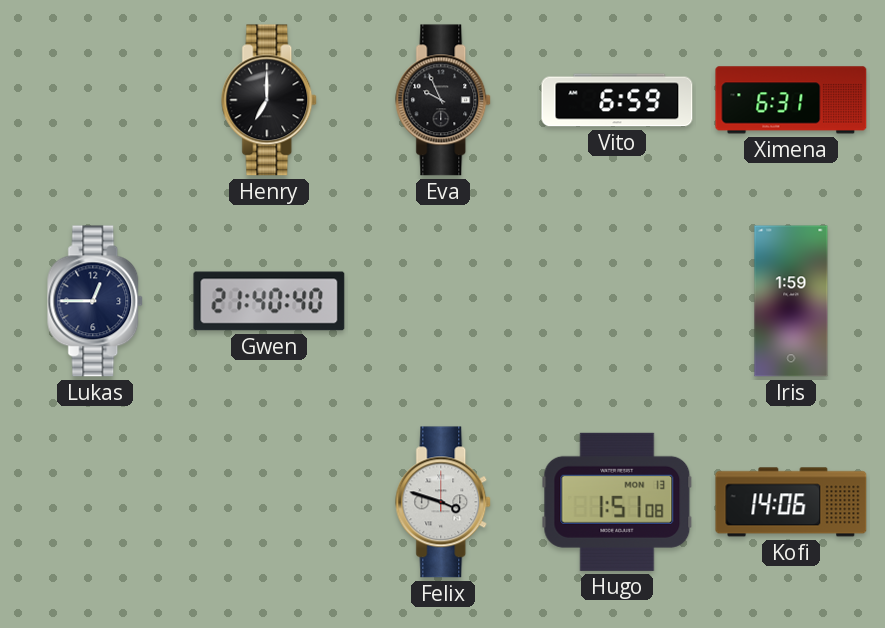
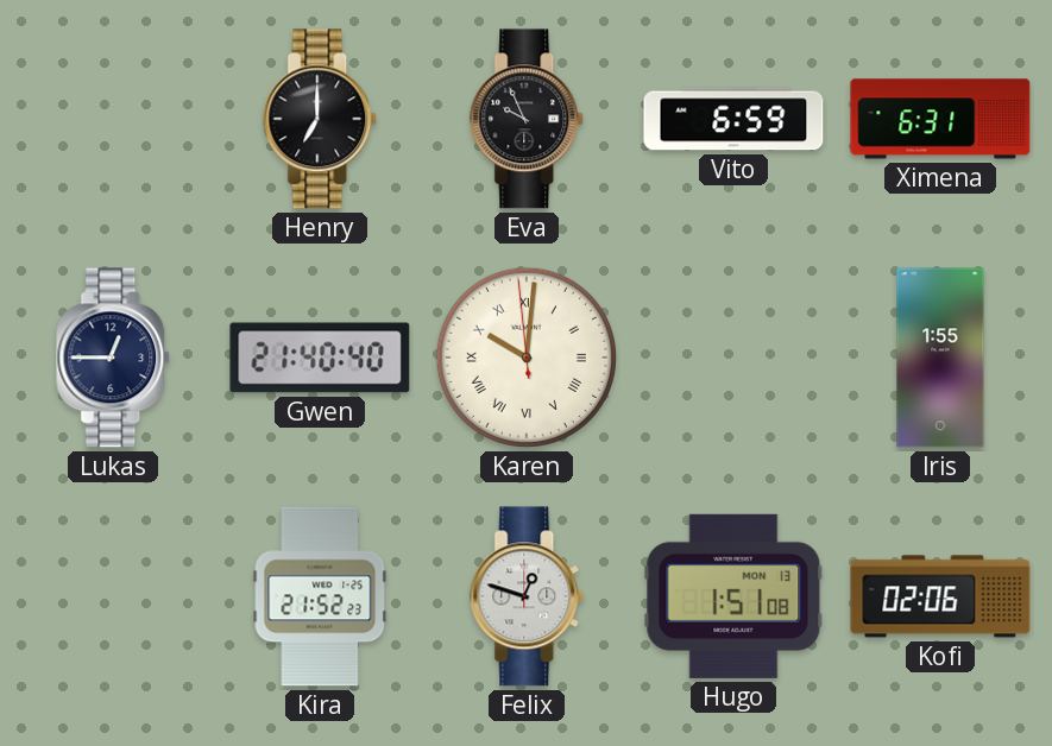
Karen: none -> 10:00 (527, 358)
Iris: 1:59 -> 1:55 (940, 358)
Kira: none -> 21:52 (320, 596)
Felix: 3:48 -> 12:48 (528, 596)
Kofi: 14:06 -> 02:06 (940, 596)
